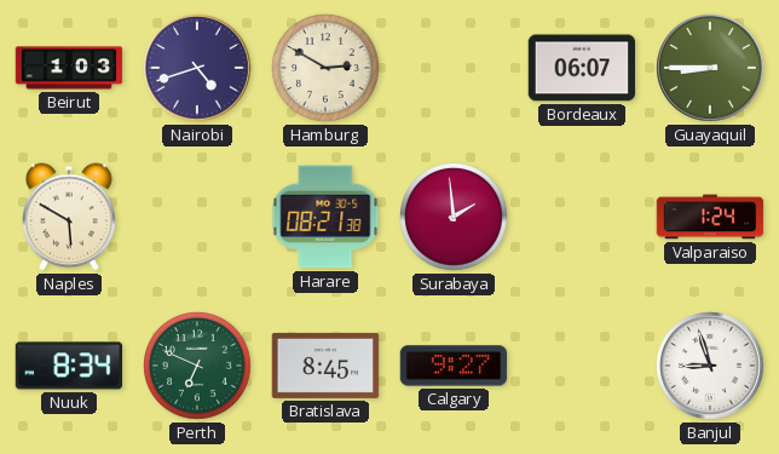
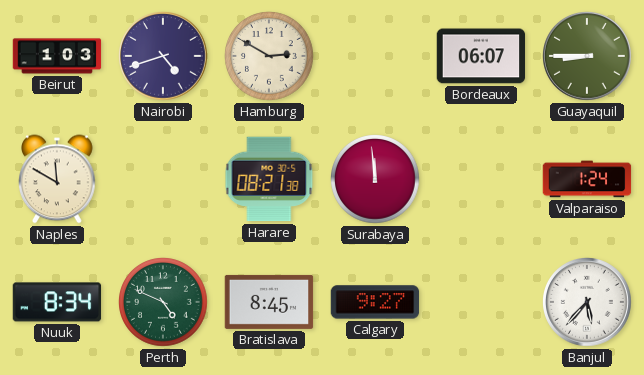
Naples: 5:50 -> 11:50 (58, 179)
Surabaya: 1:59 -> 11:59 (376, 180)
Perth: 6:49 -> 4:49 (164, 303)
Banjul: 8:57 -> 5:37 (588, 303)
